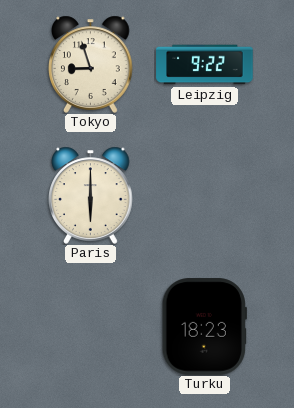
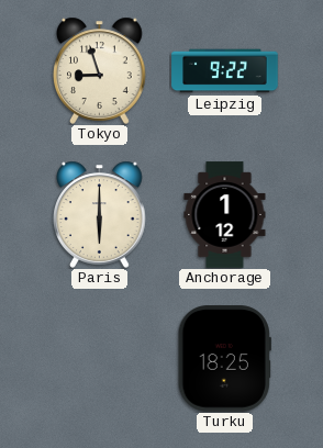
Anchorage: none -> 1:12 (225, 215)
Turku: 18:23 -> 18:25 (224, 359)
